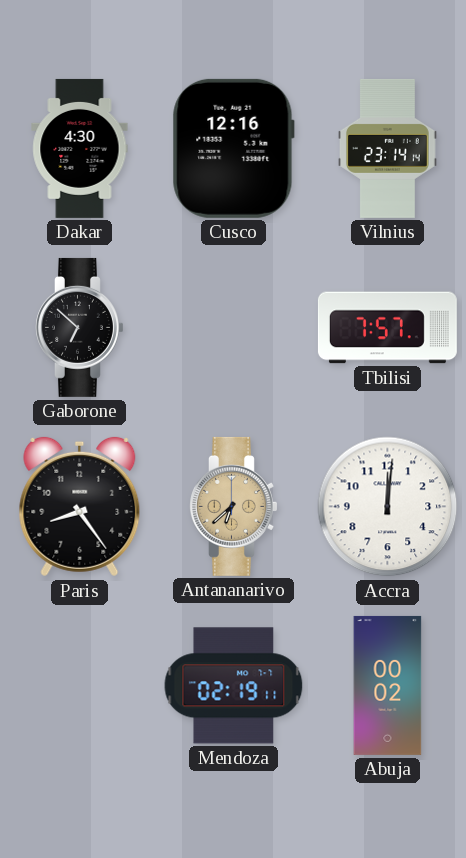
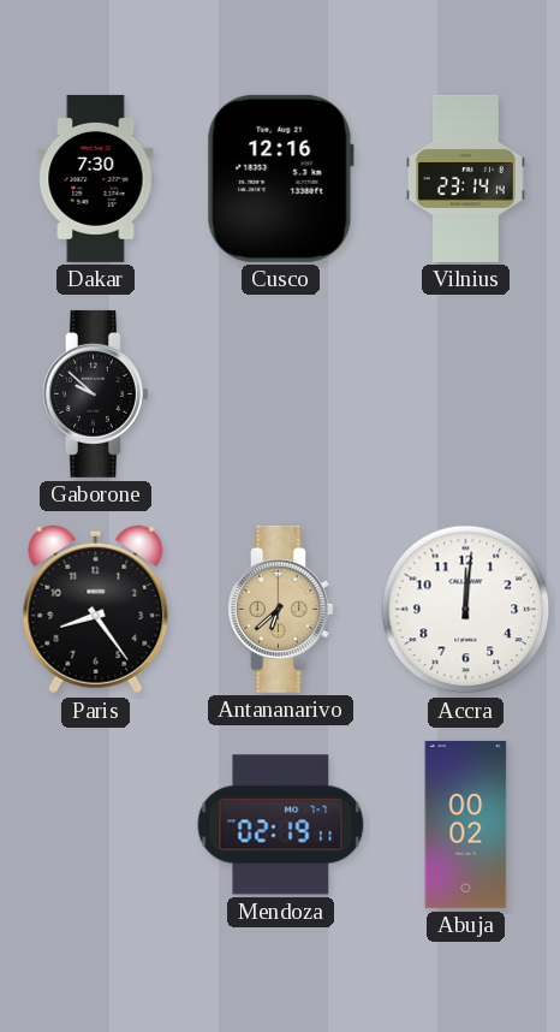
Dakar: 4:30 -> 7:30 (96, 178)
Gaborone: 6:52 -> 9:52 (96, 393)
Tbilisi: 7:57 -> none (387, 328)
